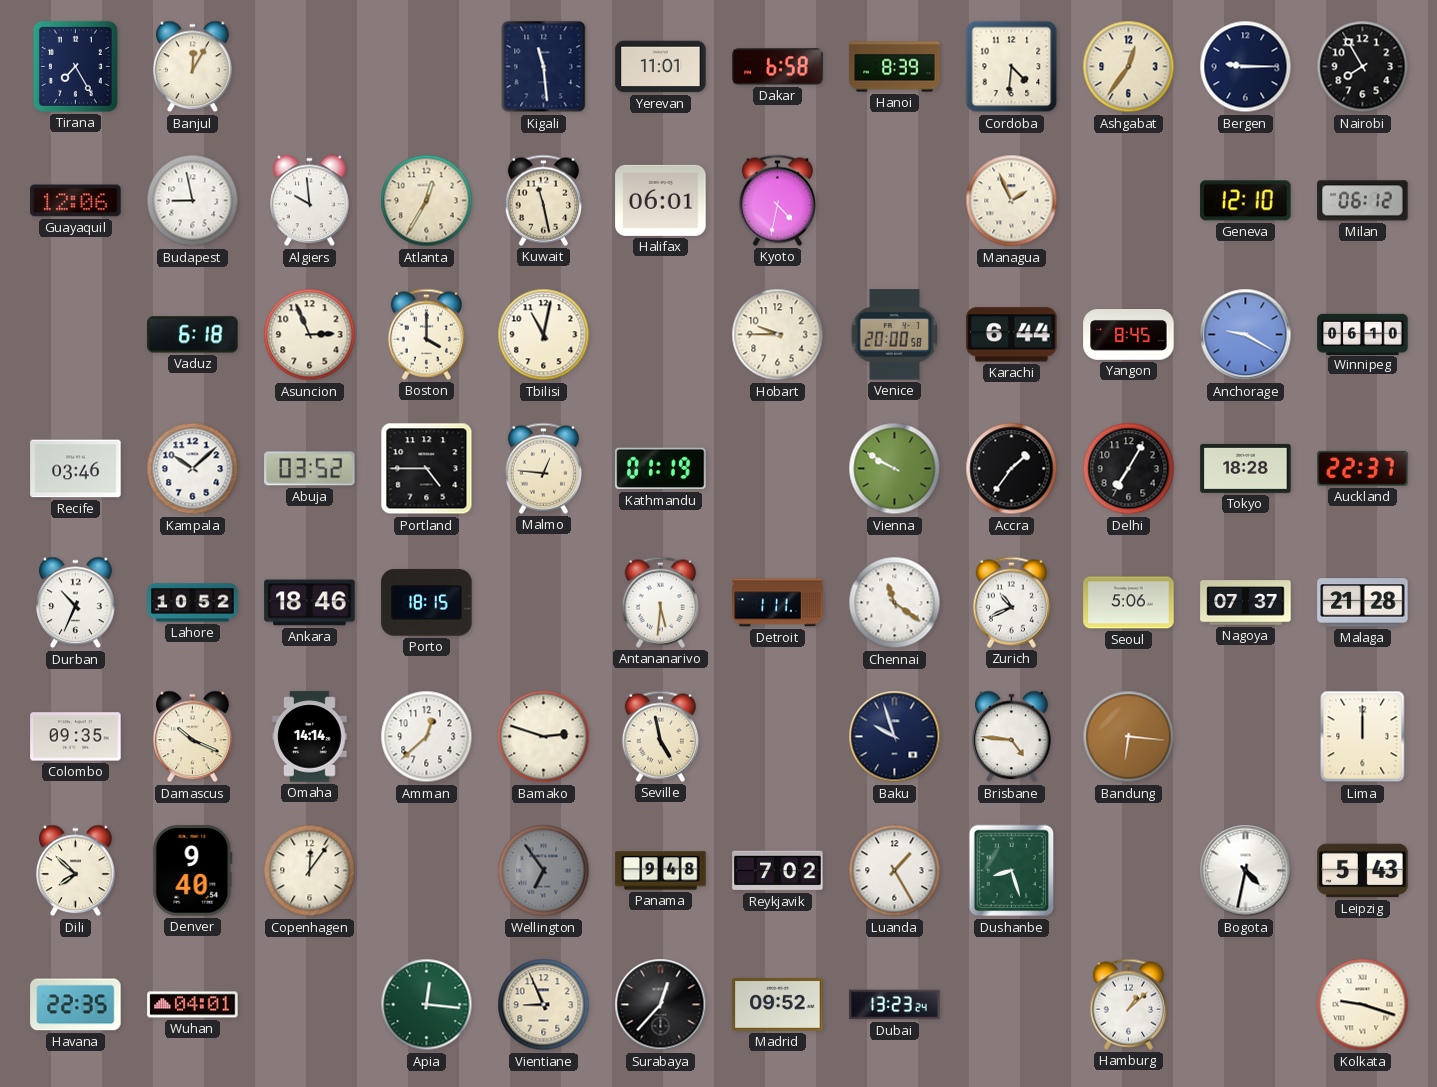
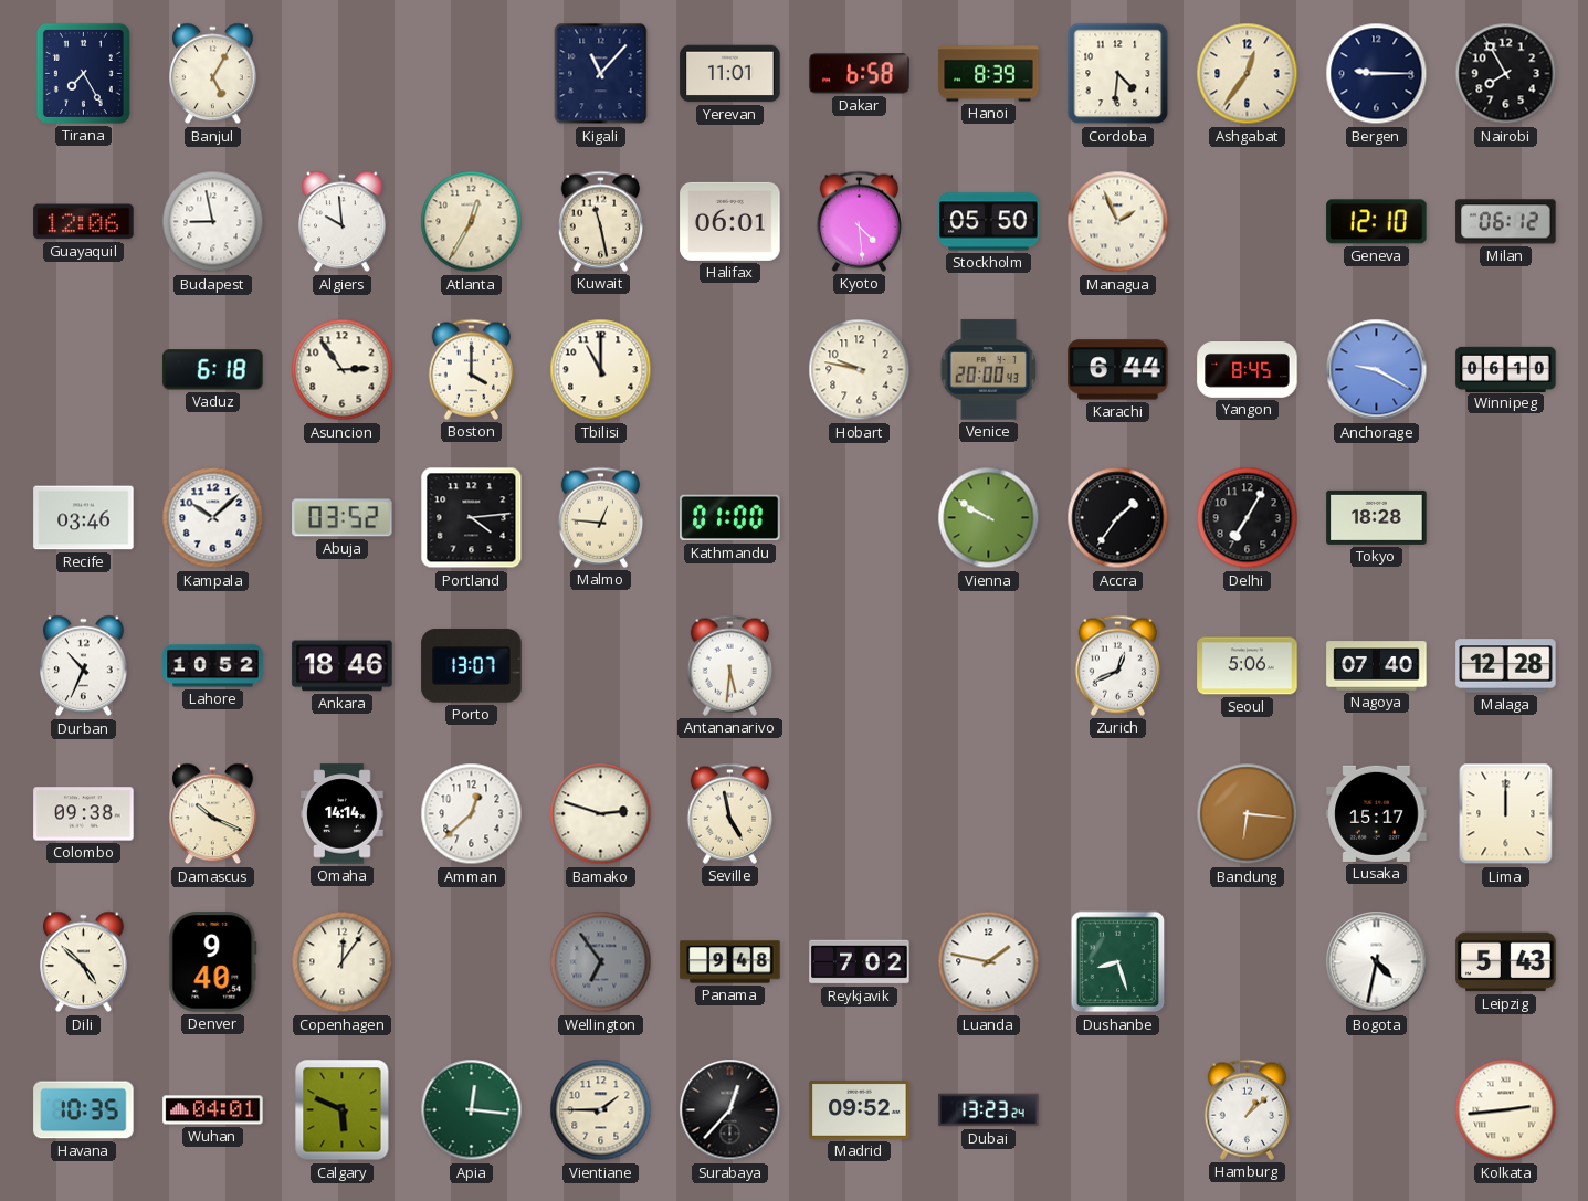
Banjul: 12:05 -> 5:05 (213, 74)
Kigali: 11:29 -> 11:07 (601, 74)
Kyoto: 4:32 -> 4:29 (859, 221)
Stockholm: none -> 05:50 (989, 222)
Asuncion: 2:56 -> 2:54 (343, 370)
Tbilisi: 11:02 -> 11:00 (601, 370)
Hobart: 9:45 -> 9:47 (860, 370)
Venice: 20:00:58 -> 20:00:43 (988, 370)
Portland: 4:45 -> 4:14 (472, 518)
Kathmandu: 01:19 -> 01:00 (730, 518)
Auckland: 22:37 -> none (1363, 468)
Porto: 18:15 -> 13:07 (472, 666)
Detroit: 1:11 -> none (778, 603)
Chennai: 11:21 -> none (895, 603)
Zurich: 10:41 -> 12:41 (1117, 665)
Nagoya: 07:37 -> 07:40 (1377, 666)
Malaga: 21:28 -> 12:28 (1506, 666)
Colombo: 09:35 -> 09:38 (84, 814)
Baku: 9:57 -> none (895, 737)
Brisbane: 4:46 -> none (1012, 737)
Lusaka: none -> 15:17 (1377, 813)
Dili: 7:52 -> 4:52 (84, 962)
Luanda: 1:25 -> 1:47 (989, 962)
Havana: 22:35 -> 10:35 (84, 1110)
Calgary: none -> 5:49 (343, 1110)
Vientiane: 8:56 -> 1:45 (601, 1110)
Kolkata: 9:18 -> 2:44 (1506, 1110)
